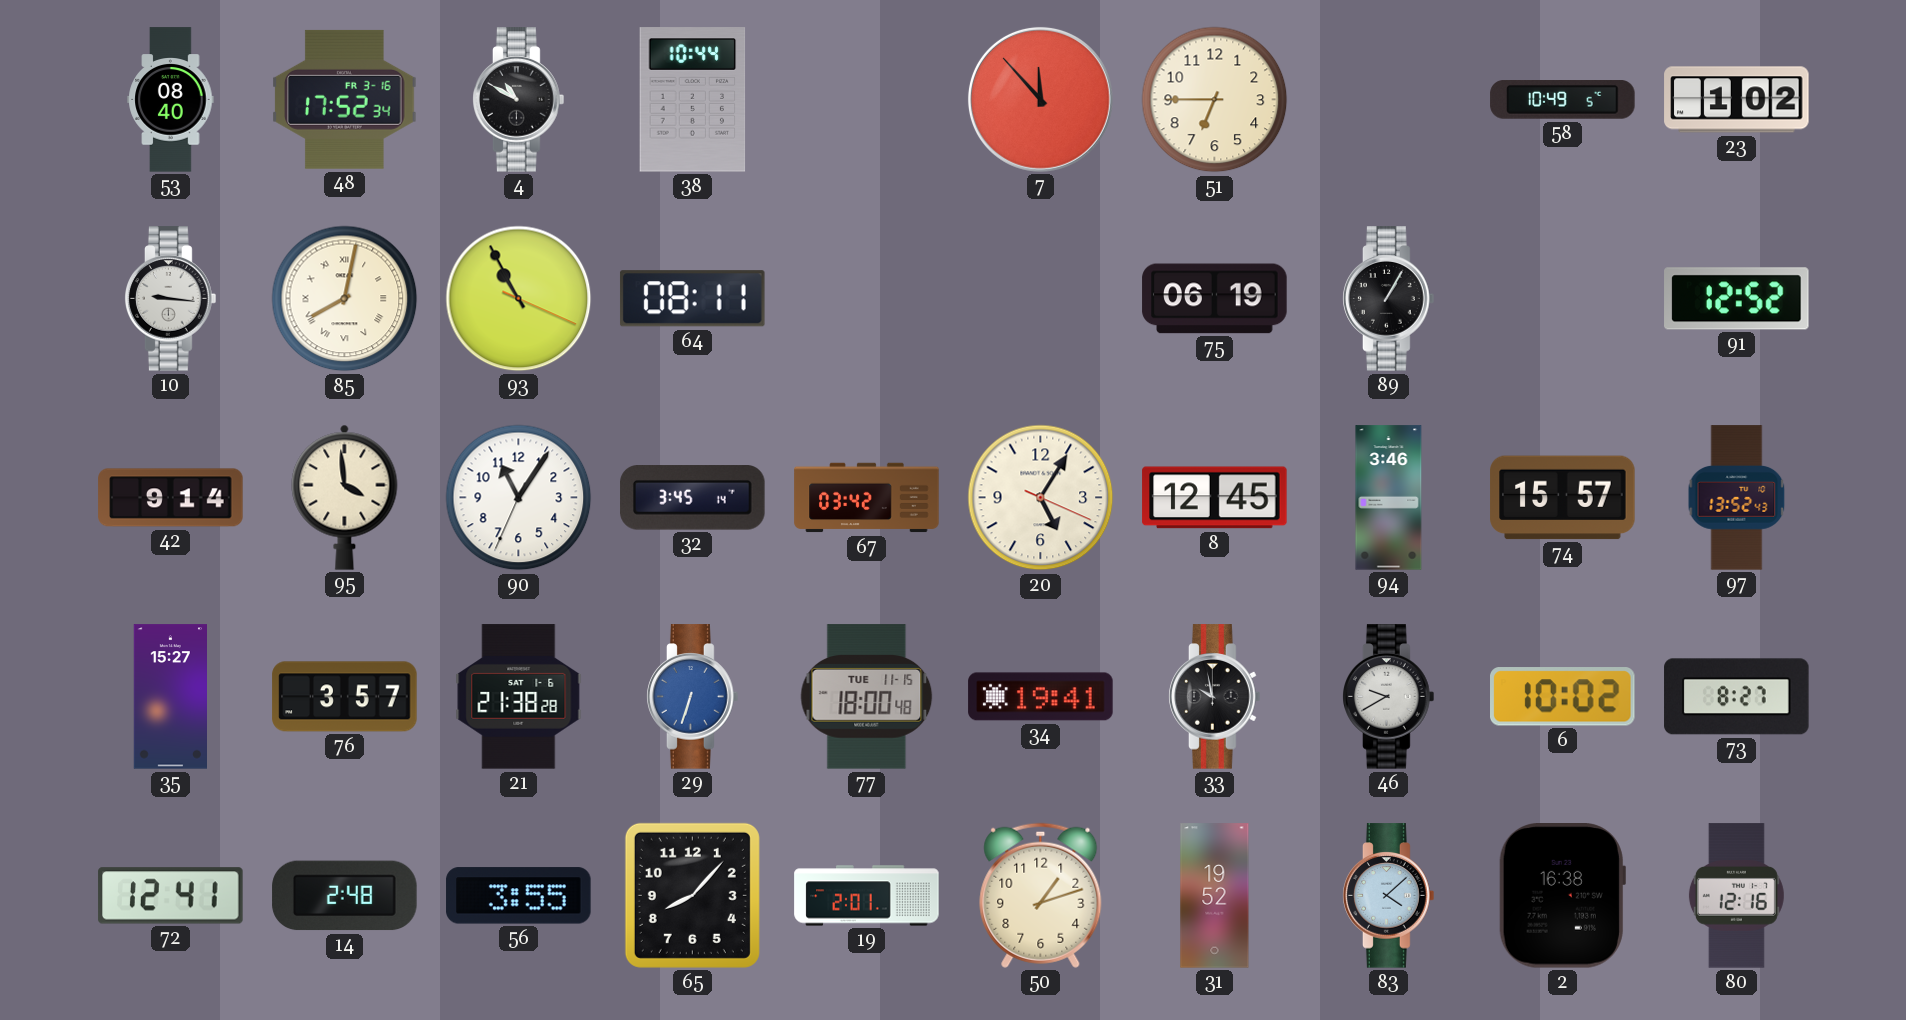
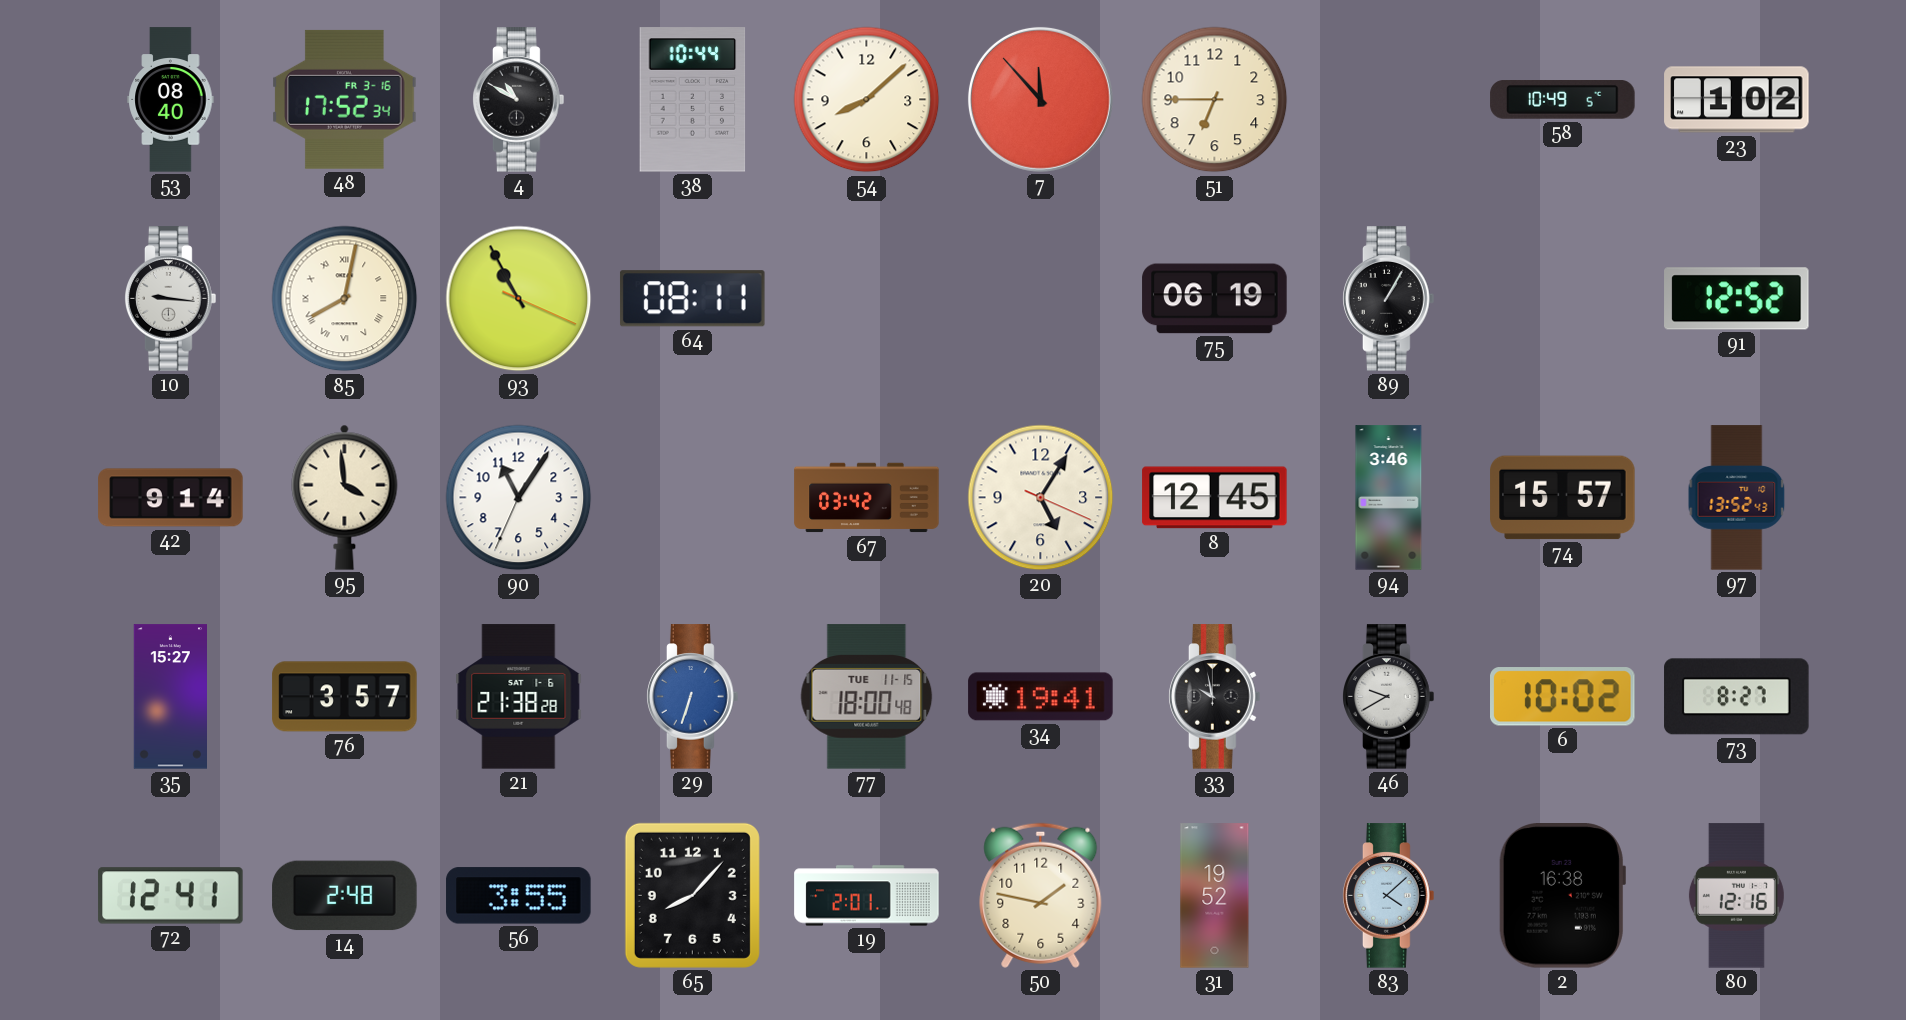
54: none -> 8:08 (867, 100)
32: 3:45 -> none (693, 498)
50: 1:12 -> 1:47 (1041, 895)
